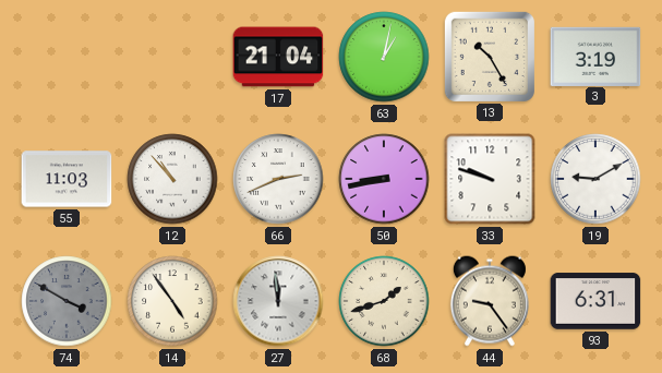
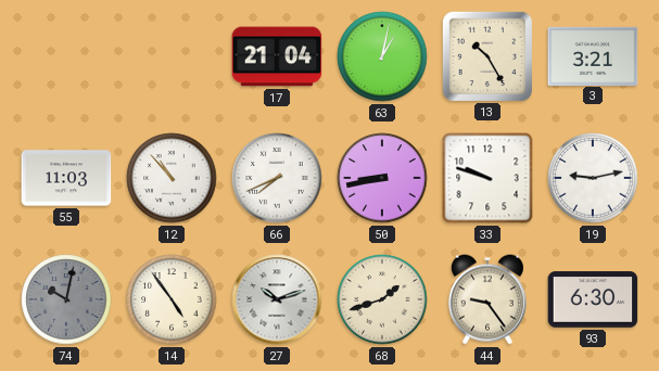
3: 3:19 -> 3:21 (593, 55)
66: 2:41 -> 7:41 (277, 178)
19: 9:10 -> 9:13 (593, 178)
74: 3:50 -> 10:02 (66, 299)
27: 11:59 -> 10:12 (277, 299)
93: 6:31 -> 6:30 (593, 299)
